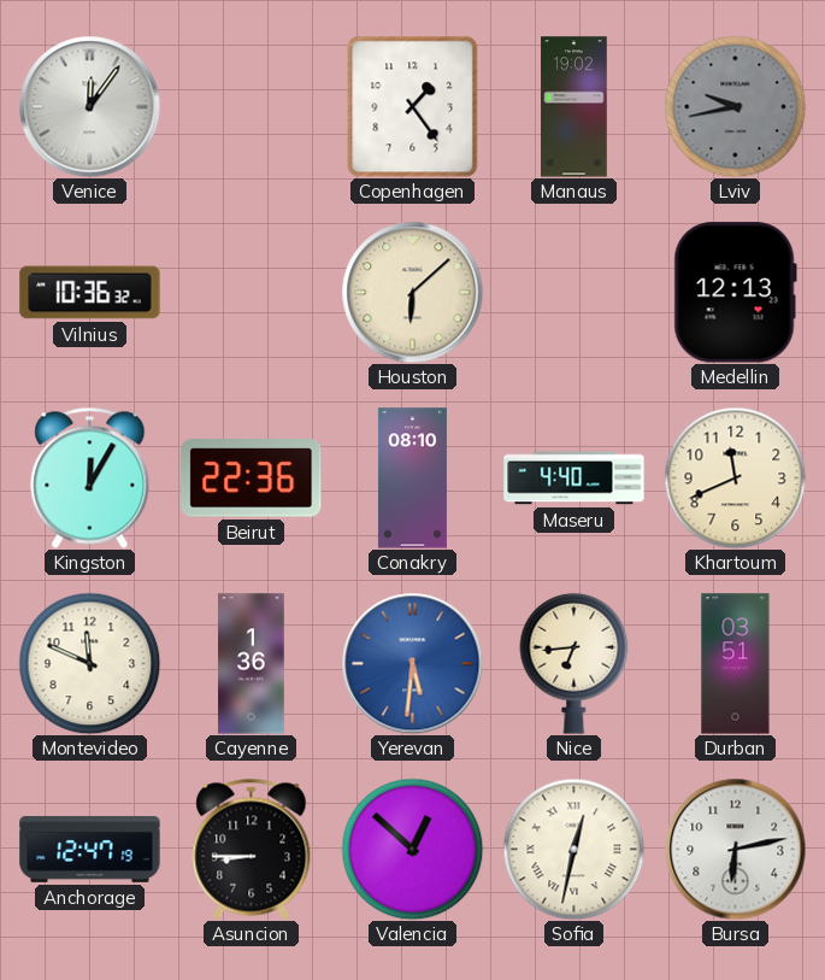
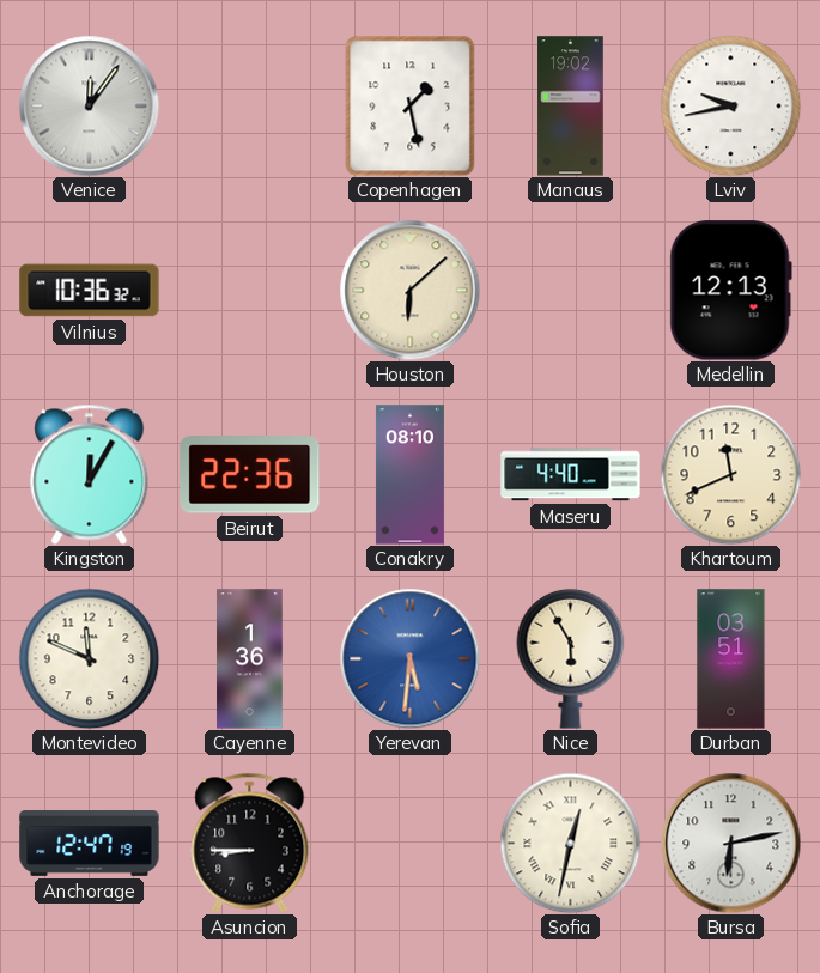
Copenhagen: 1:24 -> 1:28 (411, 105)
Lviv dial: grey -> white (730, 105)
Nice: 6:44 -> 5:55 (571, 658)
Valencia: 12:52 -> none (412, 849)
